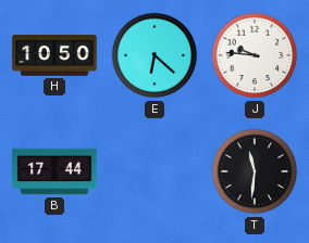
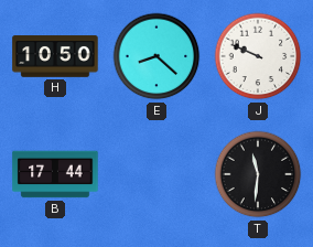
E: 6:22 -> 8:22 (156, 56)
J: 9:46 -> 9:49 (258, 56)
